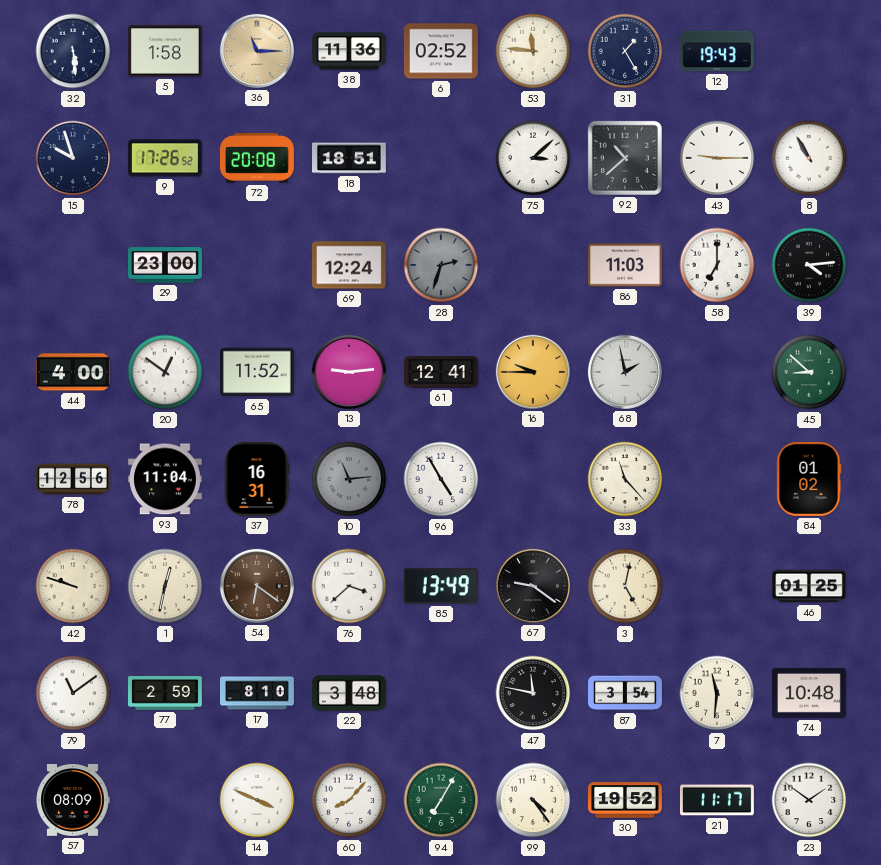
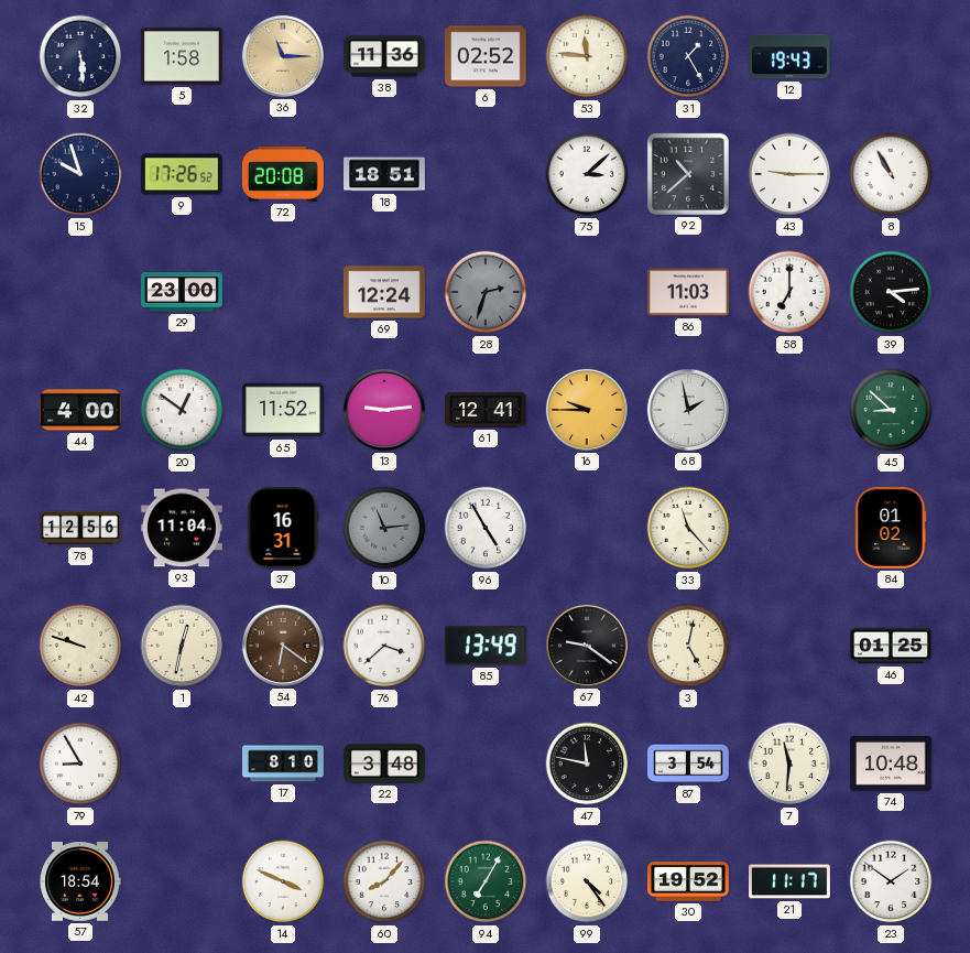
79: 11:09 -> 8:55 (80, 764)
77: 2:59 -> none (166, 694)
57: 08:09 -> 18:54 (80, 882)
